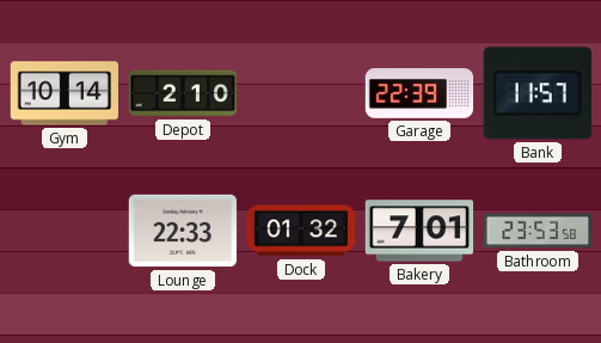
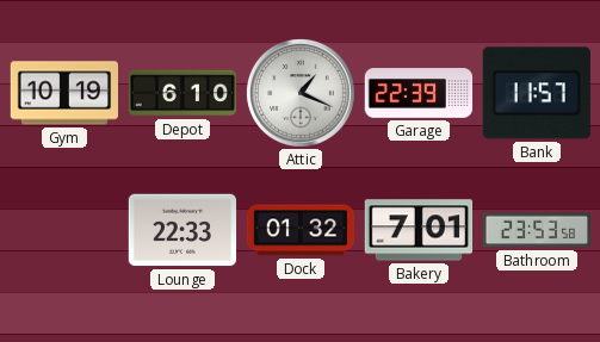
Gym: 10:14 -> 10:19 (63, 93)
Depot: 2:10 -> 6:10 (181, 93)
Attic: none -> 1:19 (301, 93)
